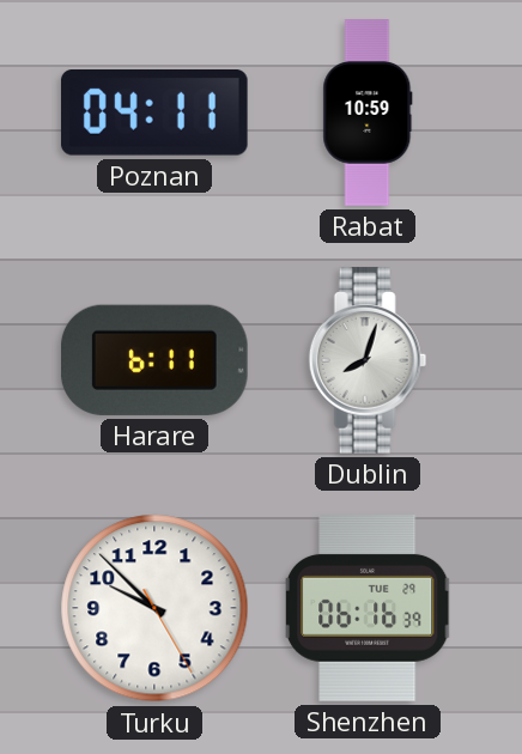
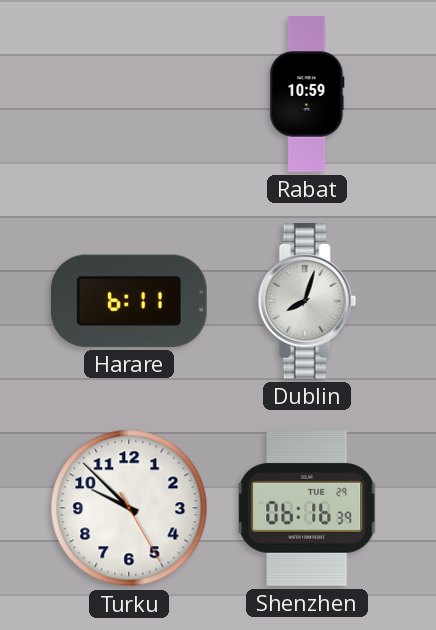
Poznan: 04:11 -> none (154, 114)
